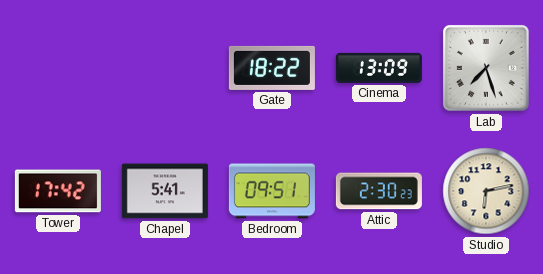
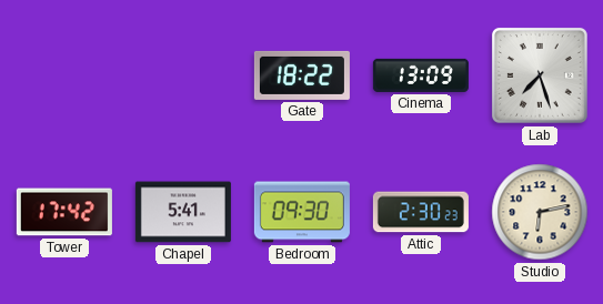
Bedroom: 09:51 -> 09:30 (302, 212)
